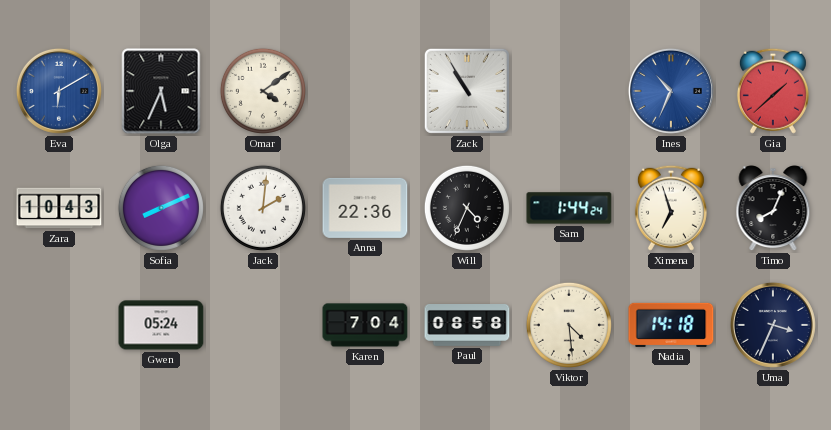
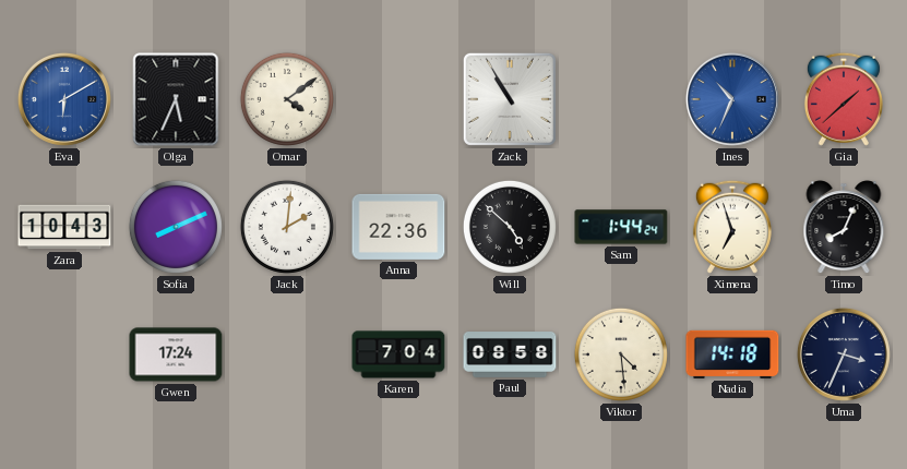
Will: 4:34 -> 4:52 (510, 227)
Gwen: 05:24 -> 17:24 (176, 354)
